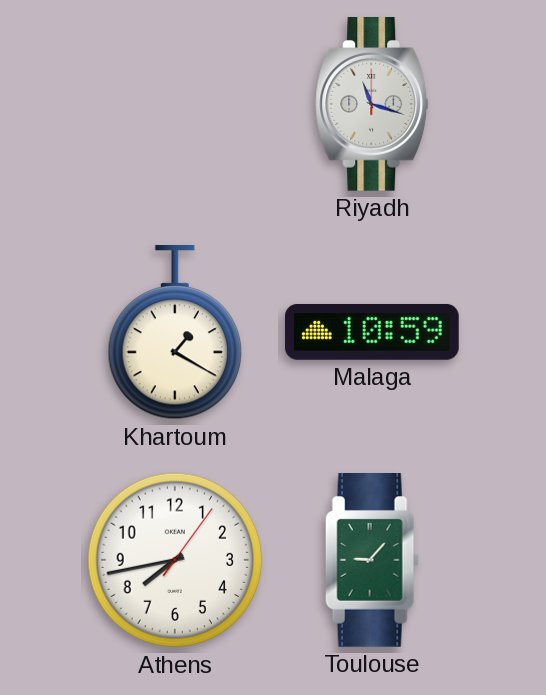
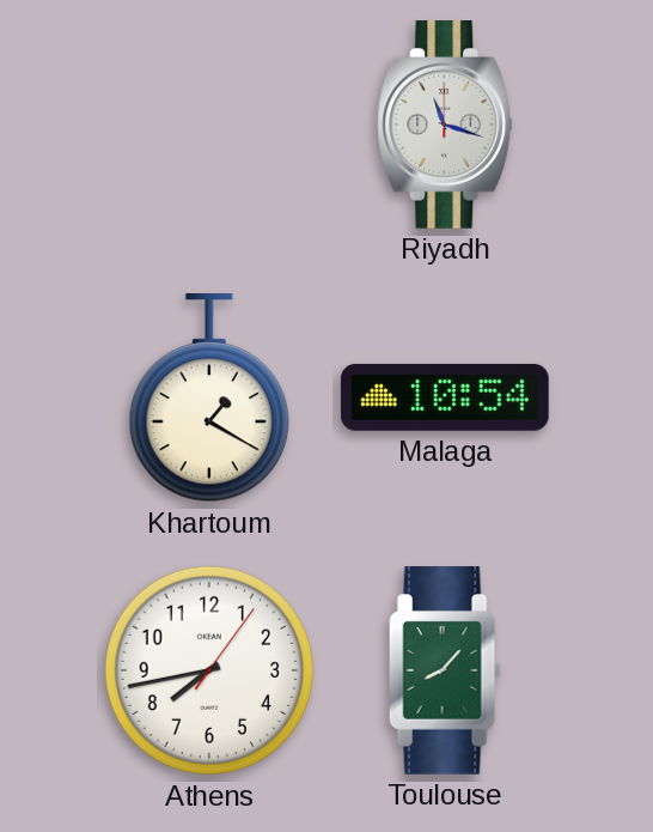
Malaga: 10:59 -> 10:54 (446, 397)
Toulouse: 9:07 -> 8:07 (445, 672)
